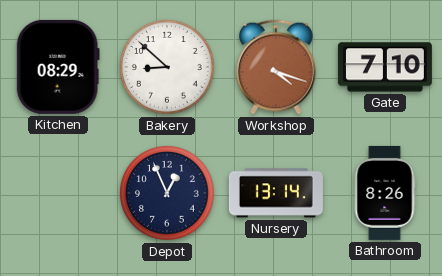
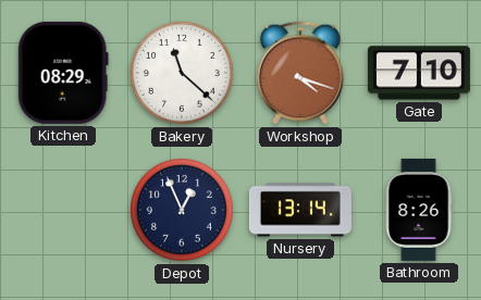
Bakery: 8:52 -> 11:22 (183, 74)
